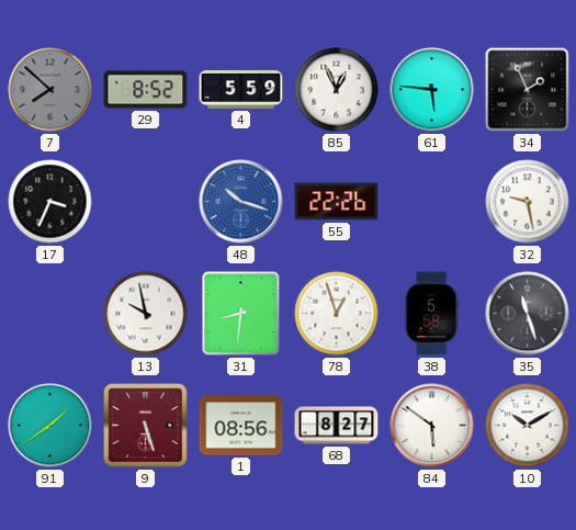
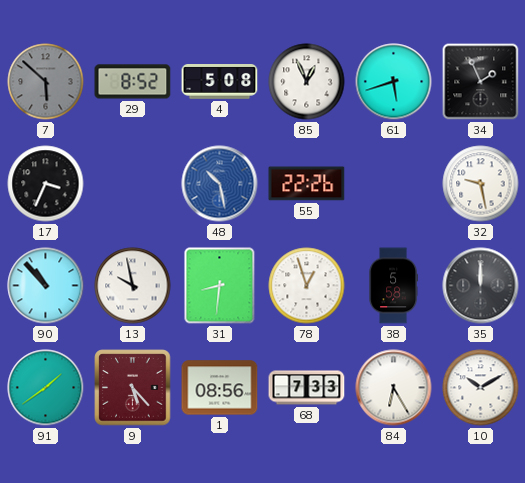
7: 7:52 -> 5:52 (46, 82)
4: 5:59 -> 5:08 (220, 82)
61: 5:46 -> 5:42 (394, 82)
48: 10:18 -> 10:28 (220, 184)
90: none -> 10:53 (46, 286)
35: 11:27 -> 12:00 (481, 286)
9: 5:27 -> 5:23 (133, 388)
68: 8:27 -> 7:33 (307, 388)
84: 5:51 -> 6:25 (394, 388)
